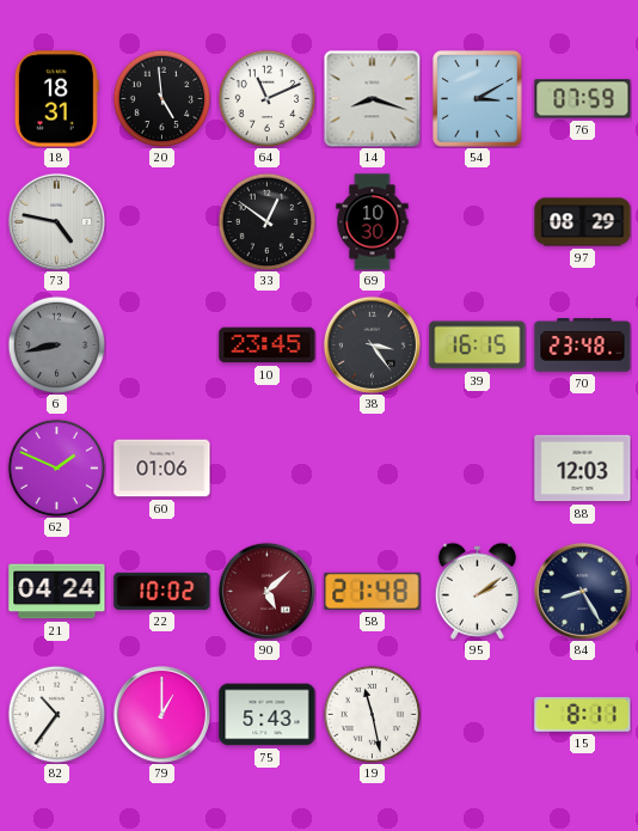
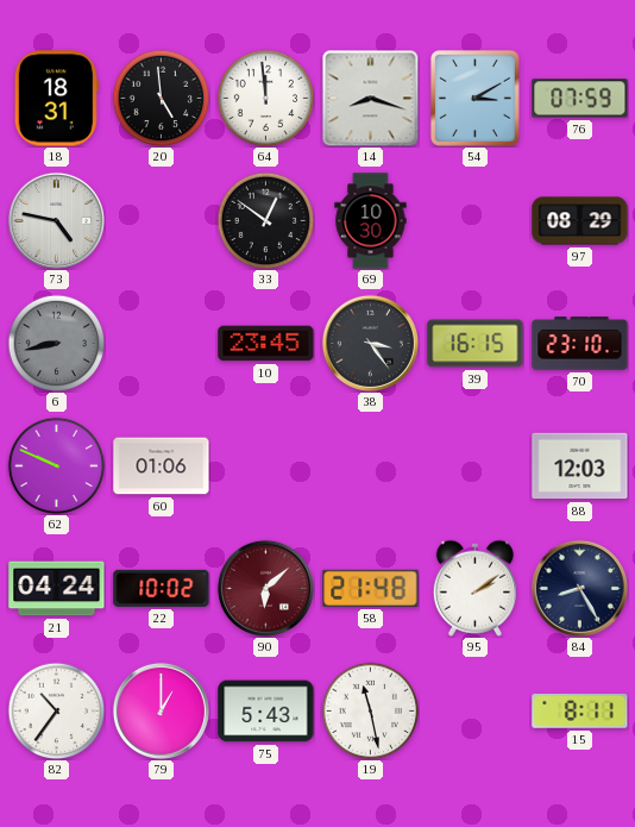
64: 11:11 -> 11:59 (265, 98)
70: 23:48 -> 23:10 (580, 344)
62: 1:49 -> 9:49 (56, 465)
90: 5:08 -> 6:08 (265, 588)
